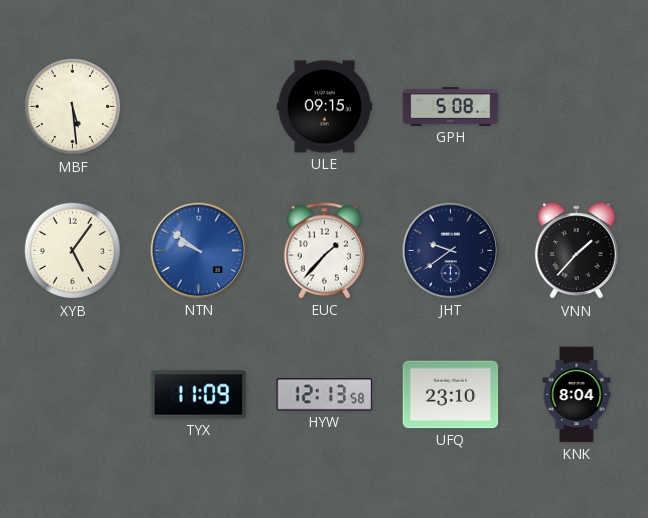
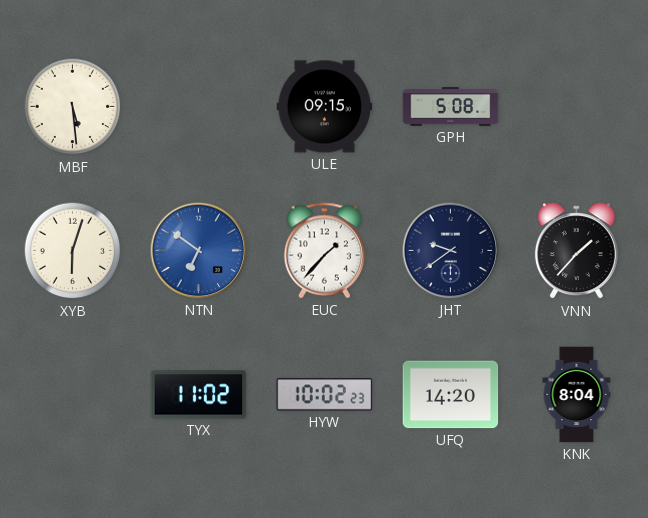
XYB: 5:06 -> 6:03 (73, 251)
NTN: 9:51 -> 6:51 (199, 251)
TYX: 11:09 -> 11:02 (199, 395)
HYW: 12:13 -> 10:02 (325, 395)
UFQ: 23:10 -> 14:20 (451, 395)
